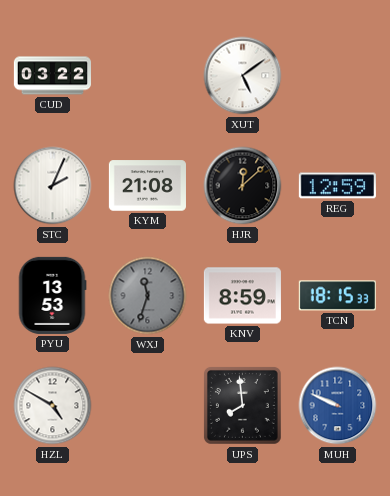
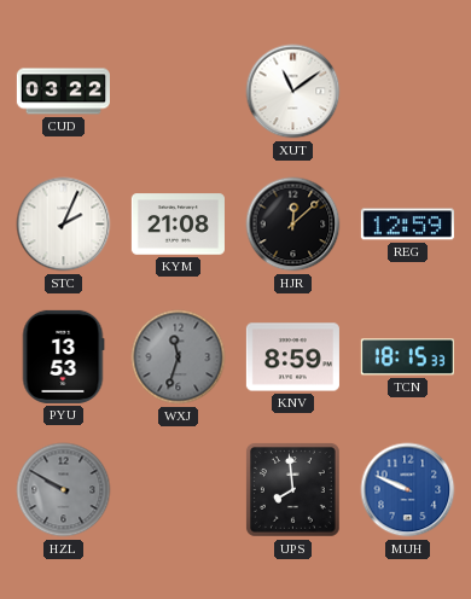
XUT: 5:09 -> 11:09 (293, 92)
HZL: 4:50 -> 9:50 (64, 490)
HZL dial: white -> grey (64, 490)
